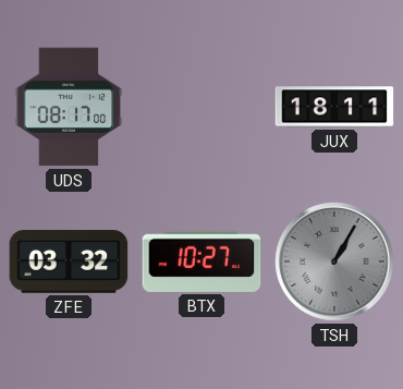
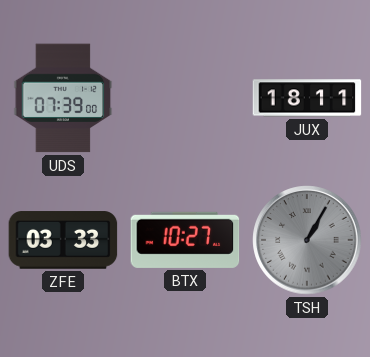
UDS: 08:17 -> 07:39 (63, 98)
ZFE: 03:32 -> 03:33 (63, 240)
